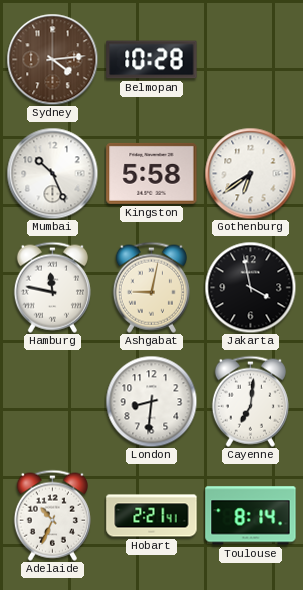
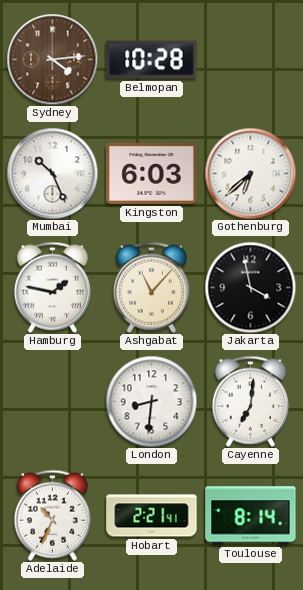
Kingston: 5:58 -> 6:03 (152, 173)
Gothenburg: 6:39 -> 6:38 (250, 173)
Hamburg: 11:47 -> 1:47 (52, 287)
Ashgabat: 9:02 -> 11:07 (151, 287)
